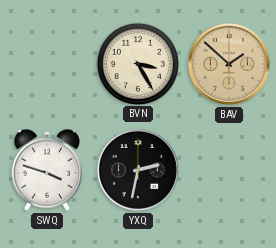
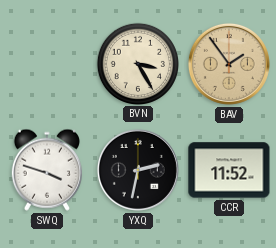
BAV: 1:52 -> 1:54 (229, 64)
CCR: none -> 11:52 (229, 170)
